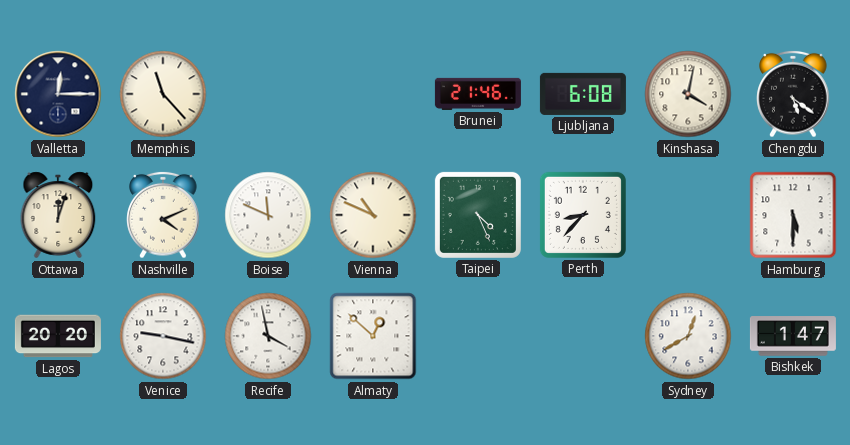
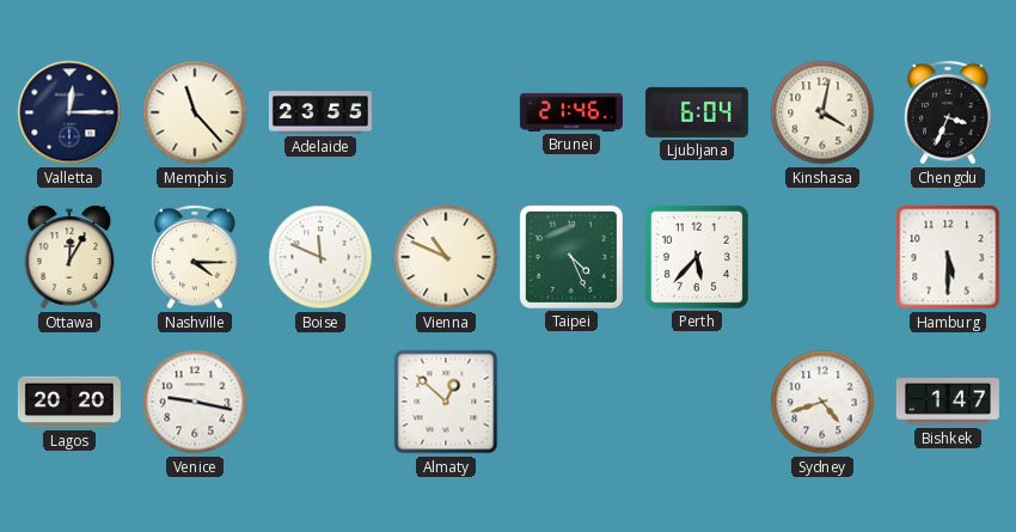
Adelaide: none -> 23:55 (320, 112)
Ljubljana: 6:08 -> 6:04 (697, 112)
Chengdu: 5:21 -> 3:34 (948, 112)
Ottawa: 12:03 -> 12:05 (69, 257)
Nashville: 4:11 -> 4:15 (195, 257)
Perth: 8:37 -> 5:37 (697, 257)
Recife: 3:58 -> none (268, 336)
Sydney: 12:40 -> 4:42 (822, 402)
